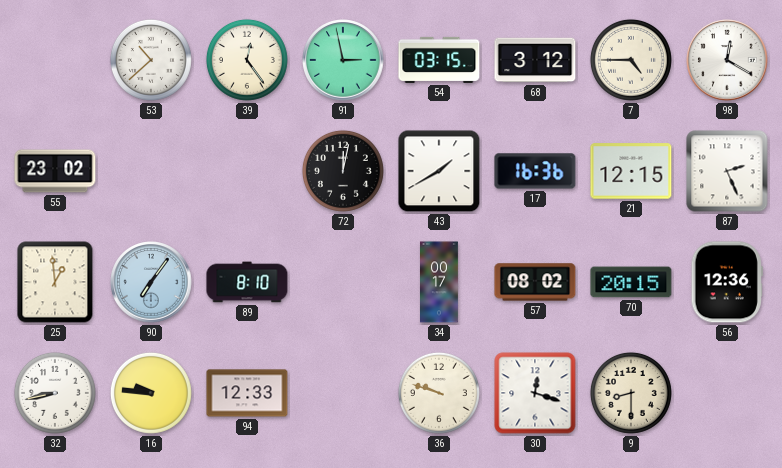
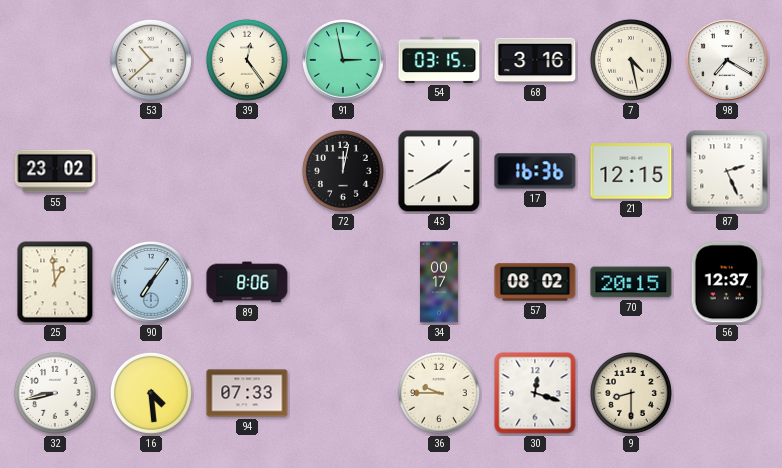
68: 3:12 -> 3:16 (535, 60)
7: 4:45 -> 4:28 (631, 60)
98: 12:20 -> 7:20 (727, 60)
89: 8:10 -> 8:06 (247, 282)
56: 12:36 -> 12:37 (727, 282)
16: 9:46 -> 4:29 (151, 393)
94: 12:33 -> 07:33 (247, 393)
36: 9:48 -> 9:45 (439, 393)
